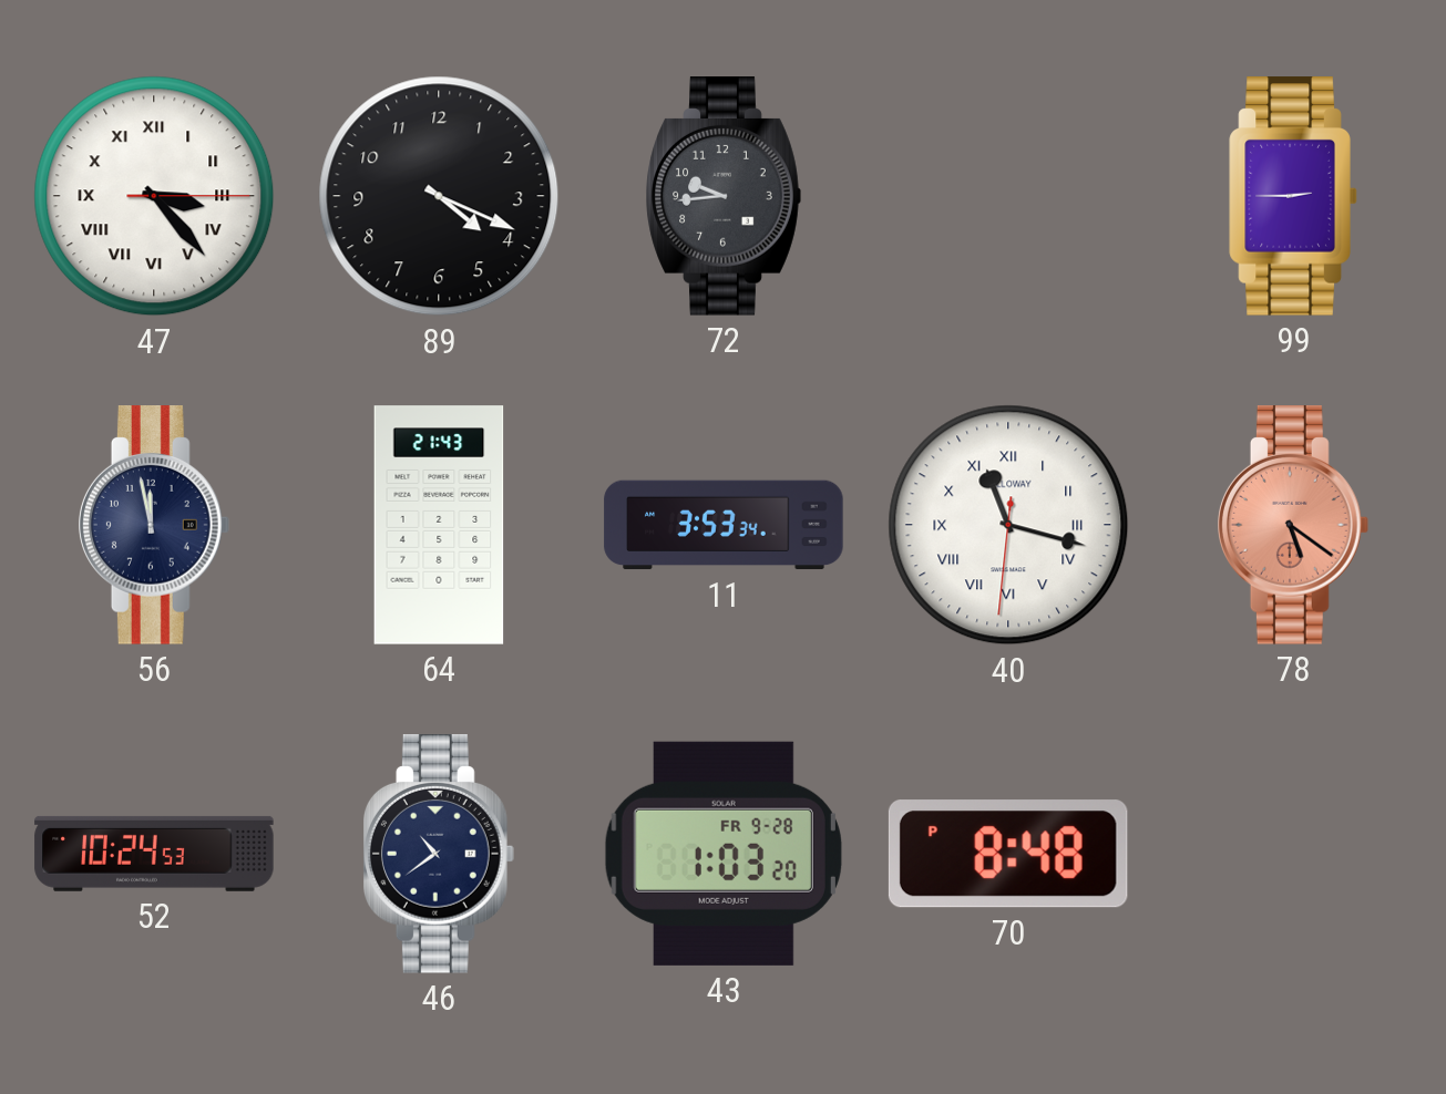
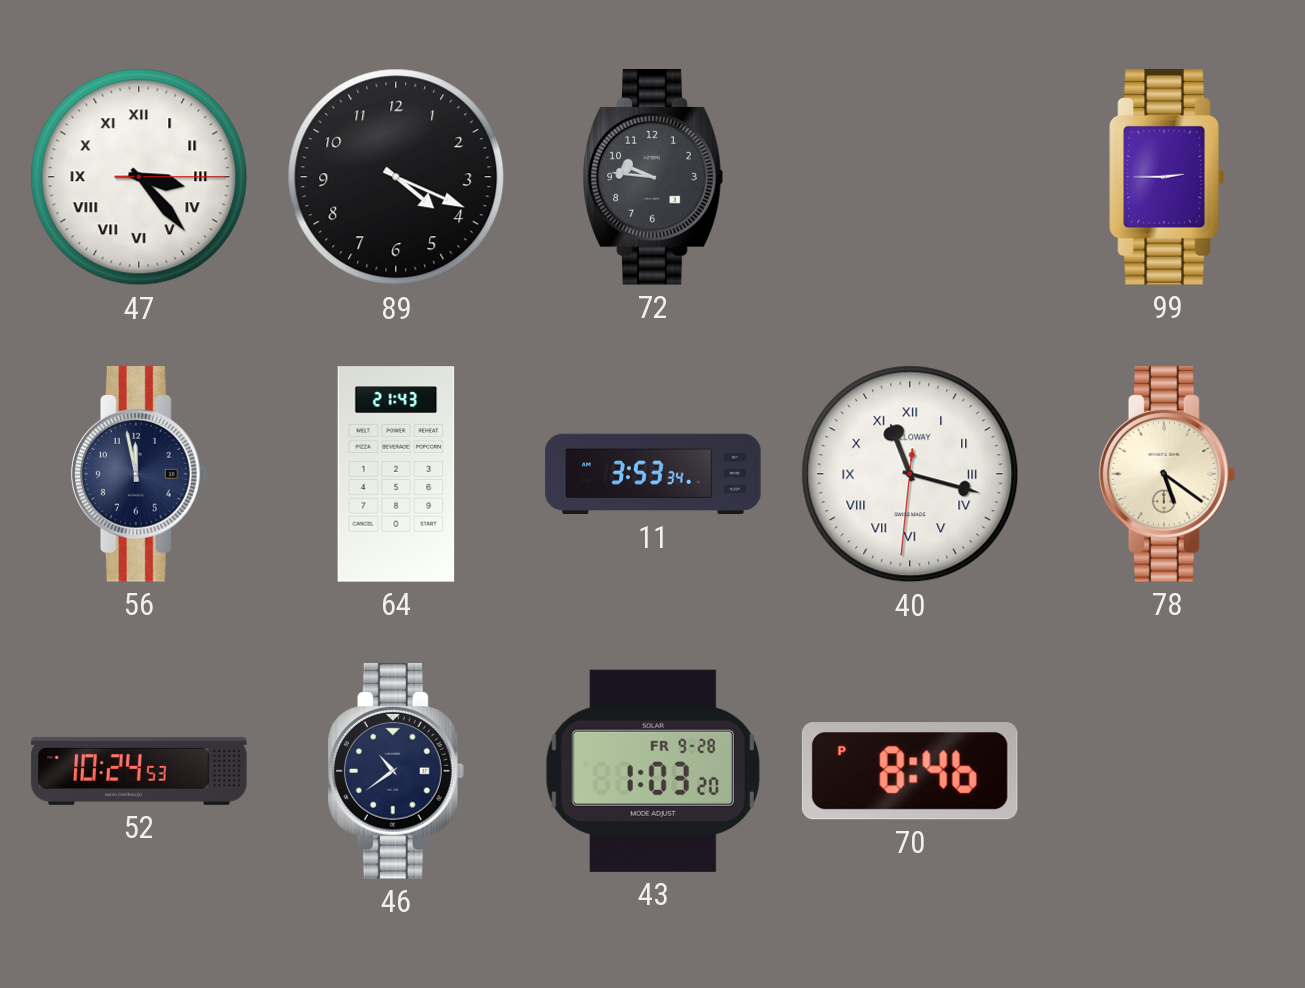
72: 9:44 -> 9:46 (653, 177)
78 dial: salmon -> cream (1168, 474)
70: 8:48 -> 8:46 (910, 771)
